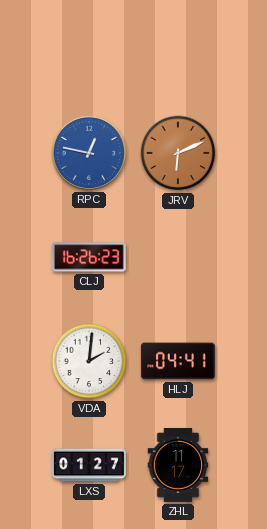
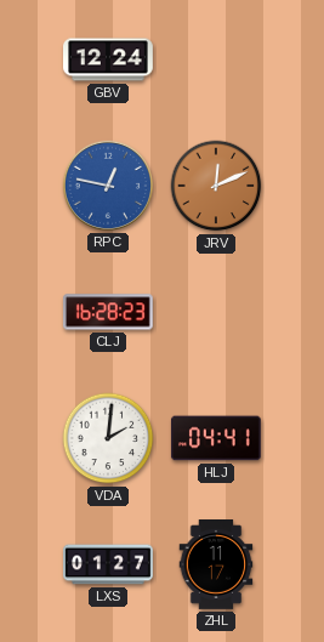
GBV: none -> 12:24 (109, 59)
JRV: 6:11 -> 12:11 (216, 186)
CLJ: 16:26 -> 16:28 (108, 312)
